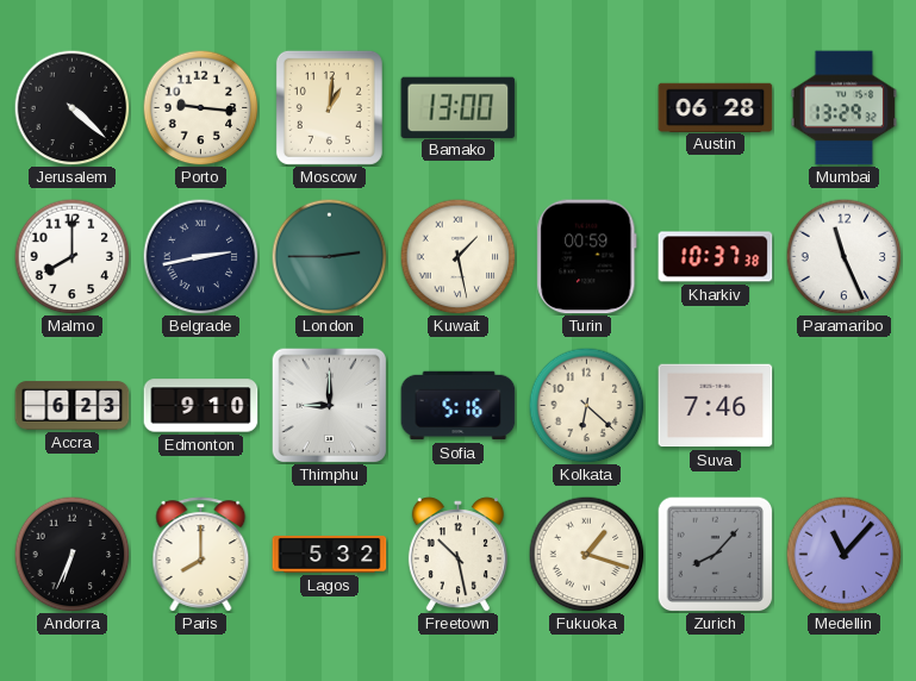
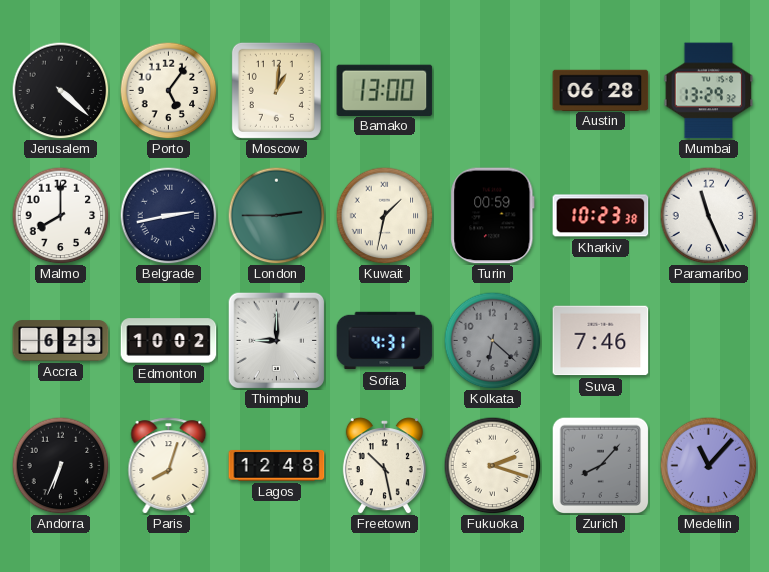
Porto: 9:16 -> 5:06 (168, 90)
Kuwait: 1:28 -> 1:32 (384, 215)
Kharkiv: 10:37 -> 10:23 (601, 216)
Edmonton: 9:10 -> 10:02 (169, 341)
Sofia: 5:16 -> 4:31 (385, 341)
Kolkata dial: cream -> grey (492, 340)
Paris: 8:00 -> 8:03 (169, 466)
Lagos: 5:32 -> 12:48 (277, 465)
Fukuoka: 1:18 -> 2:18 (492, 465)
